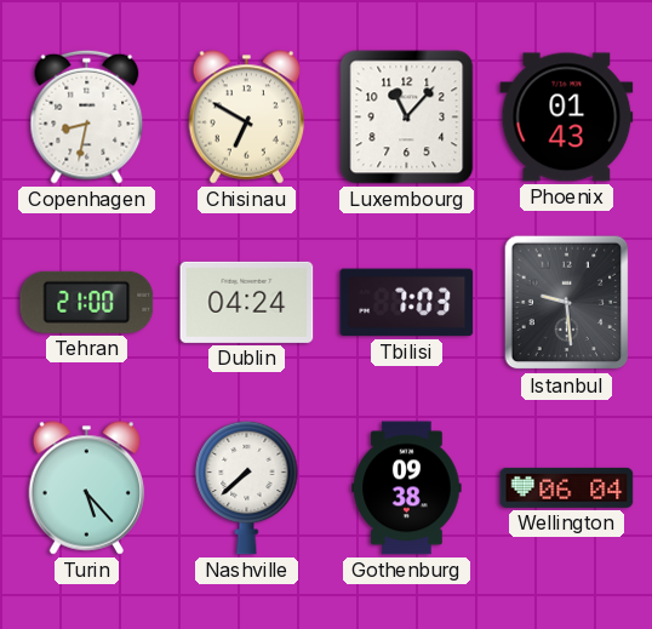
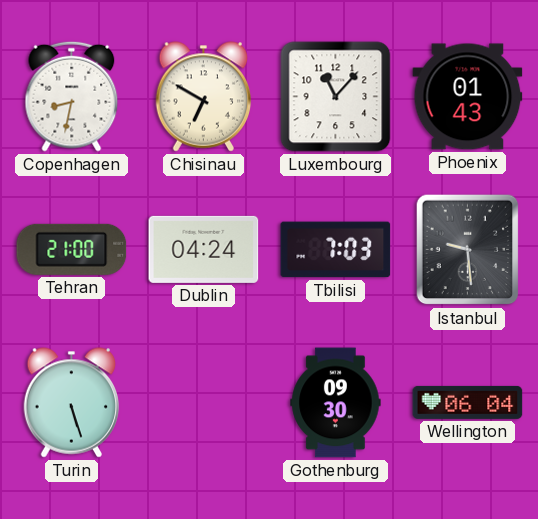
Turin: 5:23 -> 5:27 (72, 403)
Nashville: 7:38 -> none (247, 487)
Gothenburg: 09:38 -> 09:30 (336, 403)
